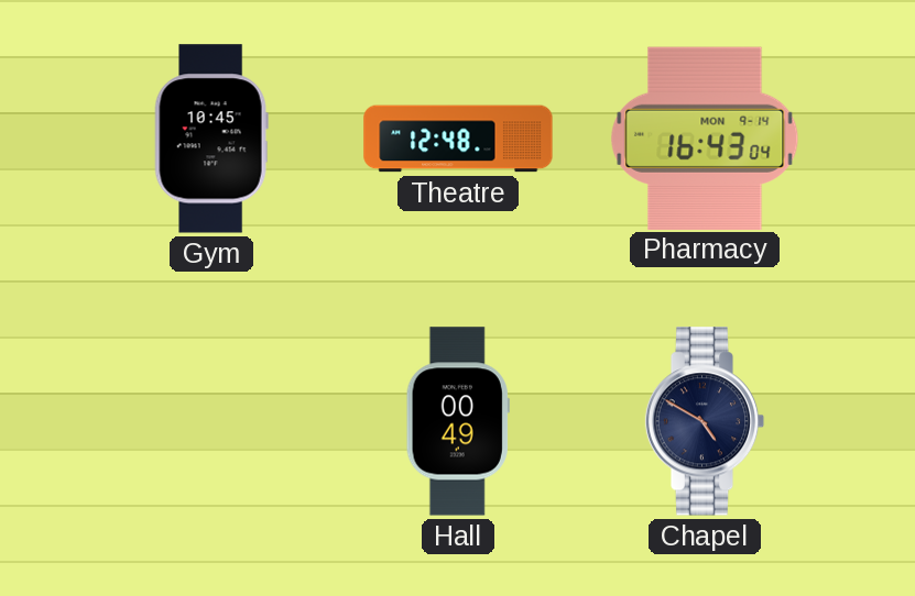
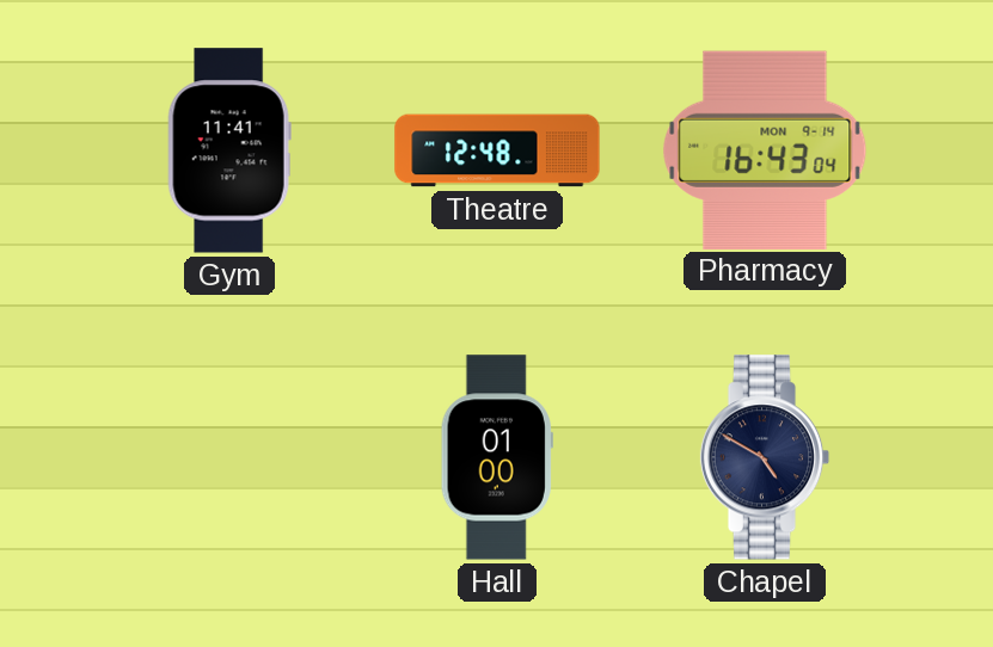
Gym: 10:45 -> 11:41 (229, 150)
Hall: 00:49 -> 01:00 (497, 457)
